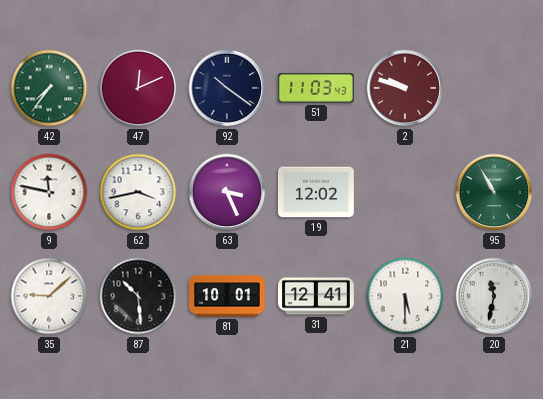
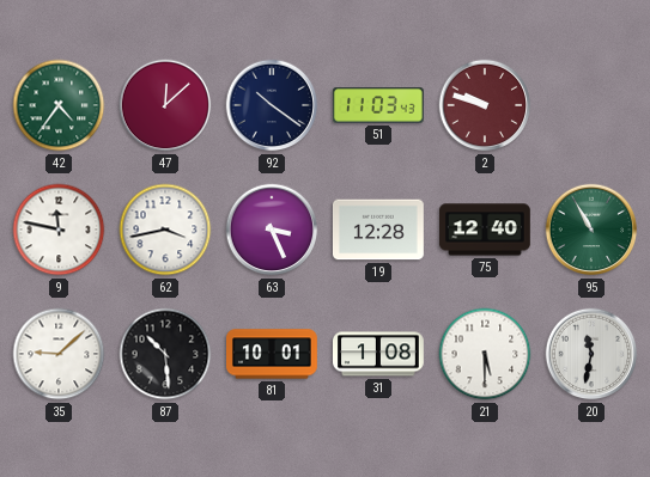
42: 7:36 -> 4:36 (59, 105)
47: 12:11 -> 12:08 (165, 105)
19: 12:02 -> 12:28 (379, 230)
75: none -> 12:40 (486, 230)
31: 12:41 -> 1:08 (379, 354)
